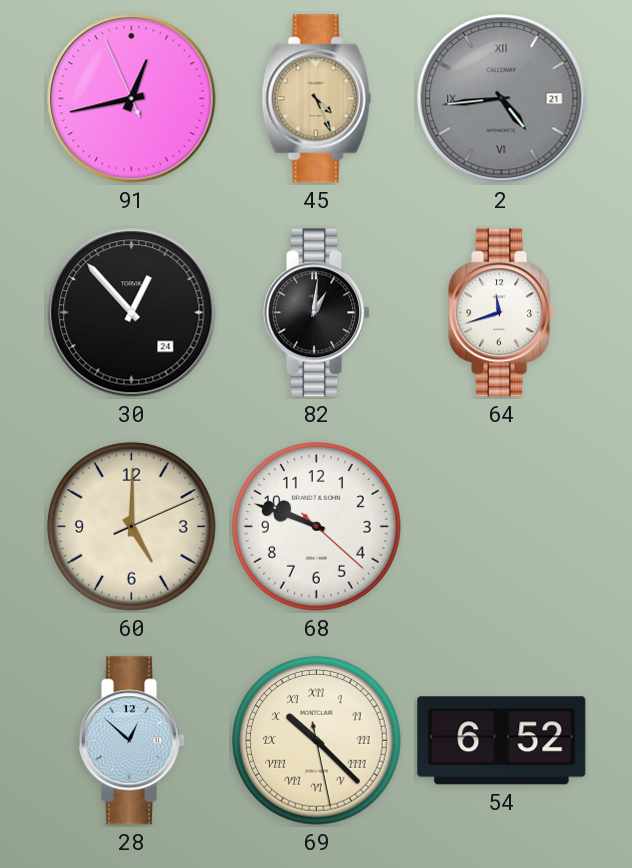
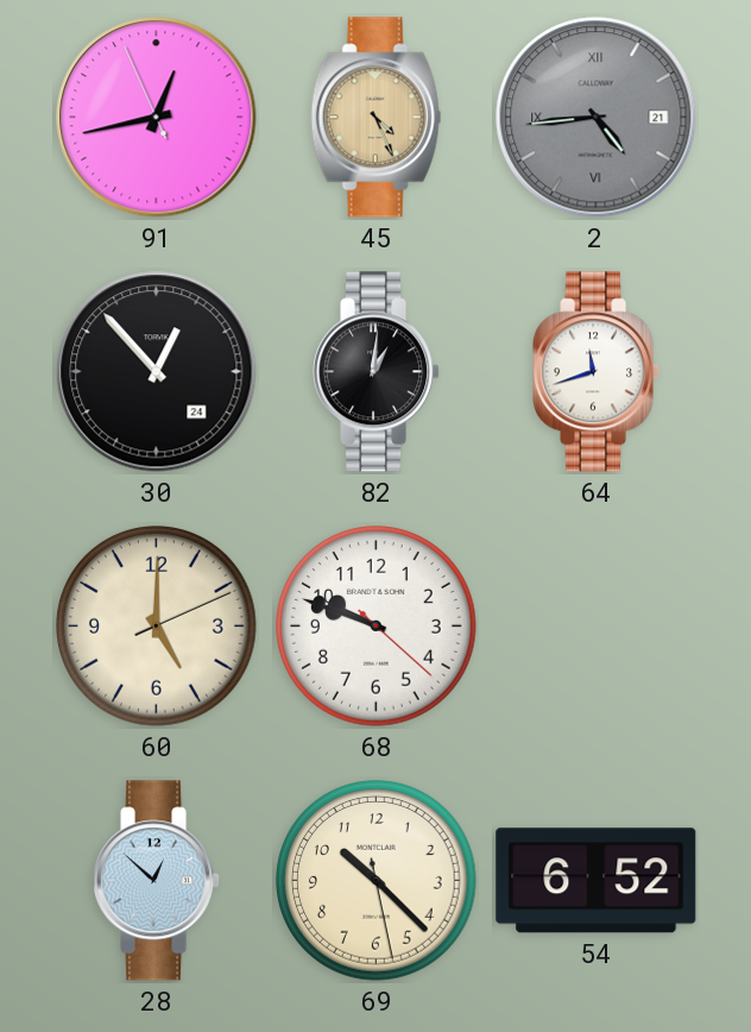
69 numerals: Roman -> Arabic (377, 881)
